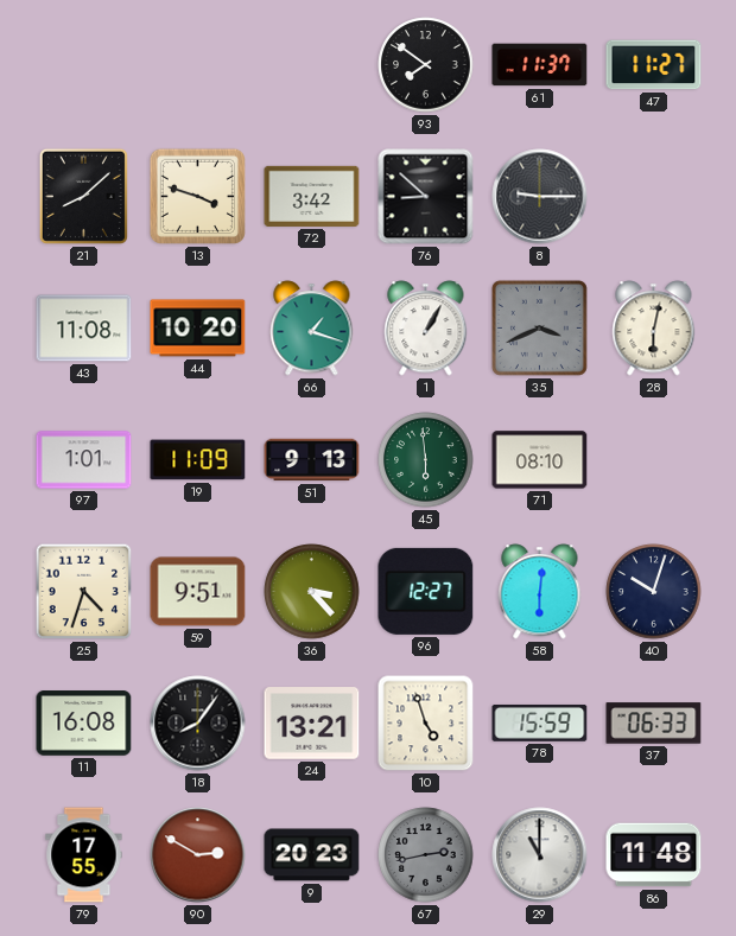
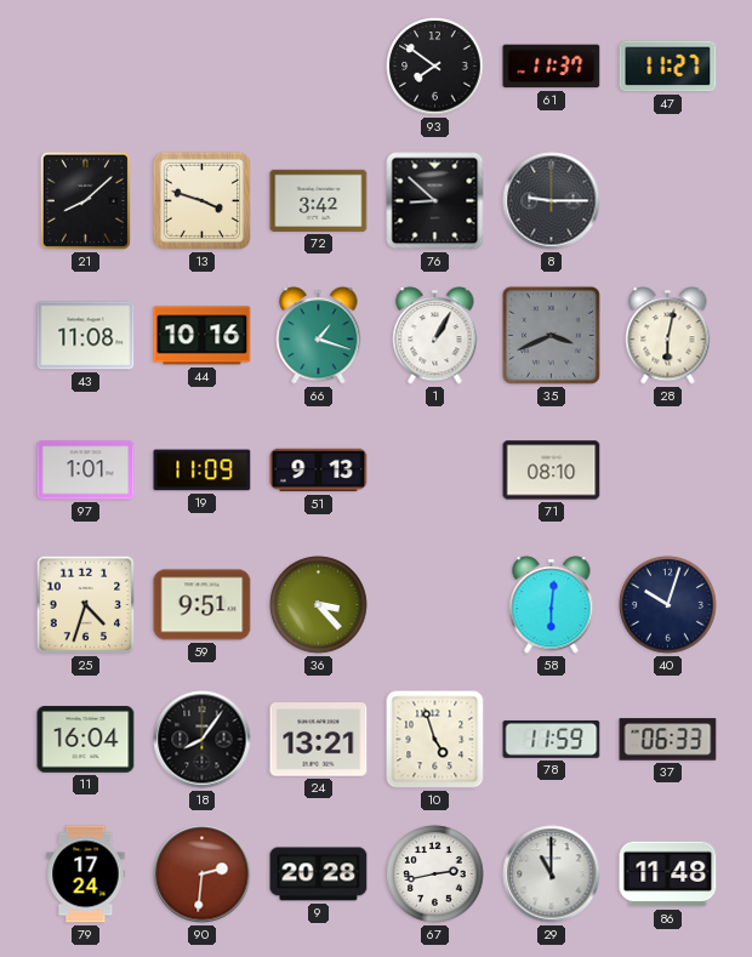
44: 10:20 -> 10:16 (203, 336)
45: 5:59 -> none (426, 460)
96: 12:27 -> none (426, 591)
11: 16:08 -> 16:04 (86, 740)
78: 15:59 -> 11:59 (552, 739)
79: 17:55 -> 17:24 (86, 875)
90: 2:50 -> 2:31 (203, 875)
9: 20:23 -> 20:28 (319, 875)
67 dial: grey -> white (435, 875)
